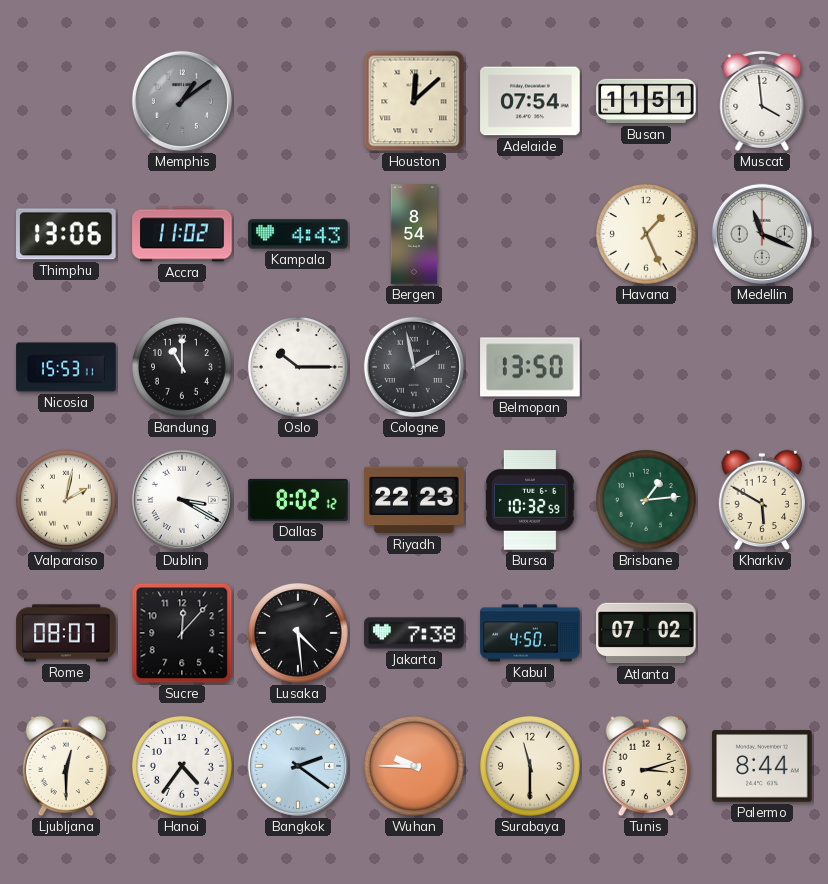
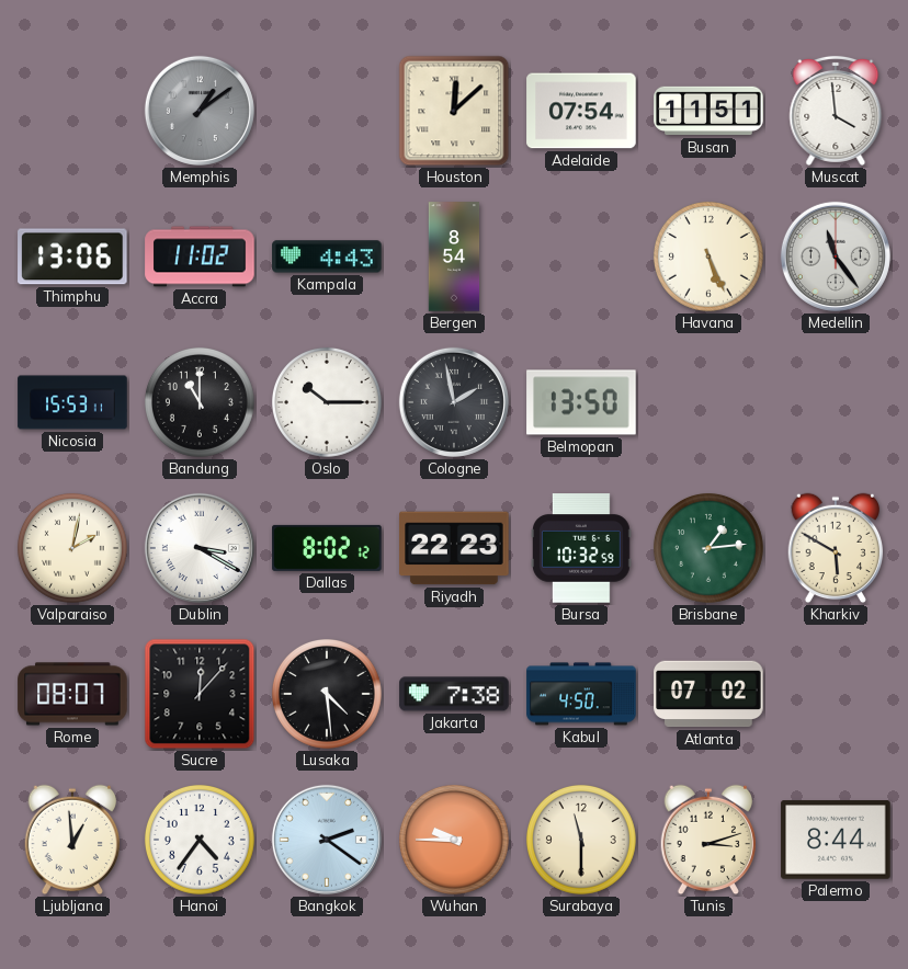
Havana: 1:26 -> 5:26 (708, 256)
Medellin: 11:19 -> 11:24 (836, 256)
Ljubljana: 12:30 -> 12:59 (72, 840)
